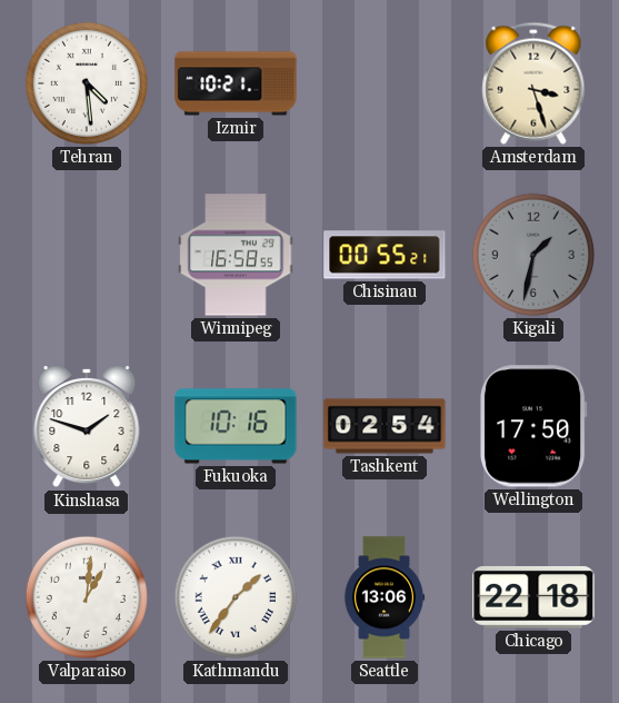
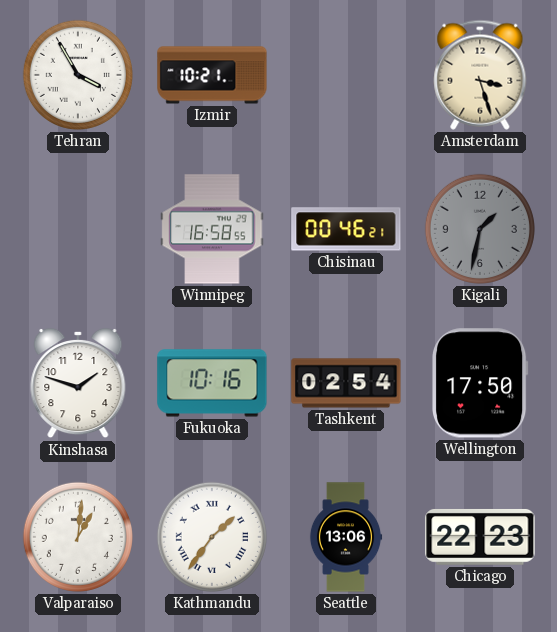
Tehran: 4:29 -> 3:55 (78, 75)
Chisinau: 00:55 -> 00:46 (346, 229)
Chicago: 22:18 -> 22:23 (480, 537)
